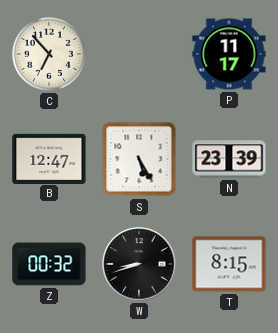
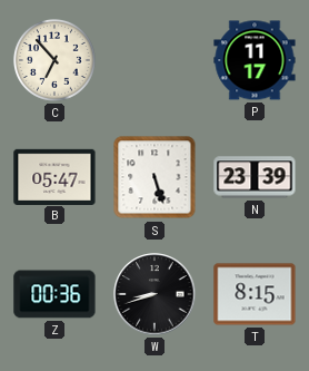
B: 12:47 -> 05:47 (54, 176)
S: 5:25 -> 5:27 (154, 177)
Z: 00:32 -> 00:36 (54, 294)
